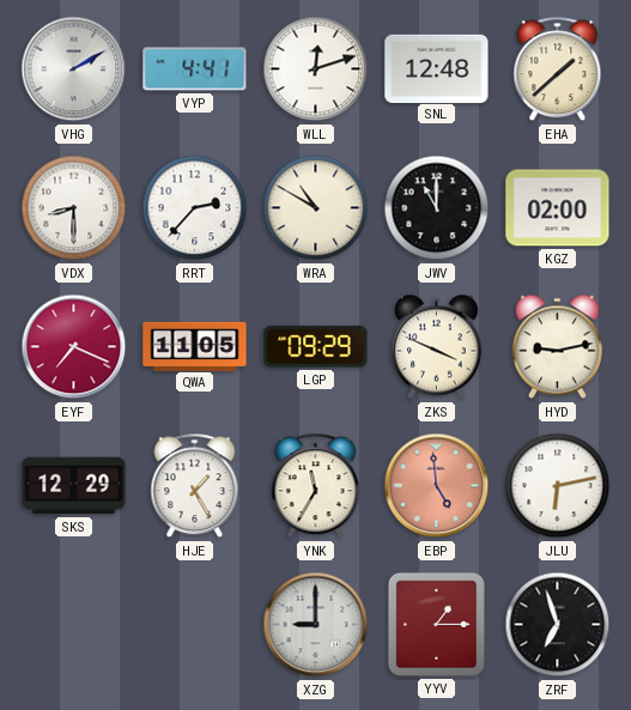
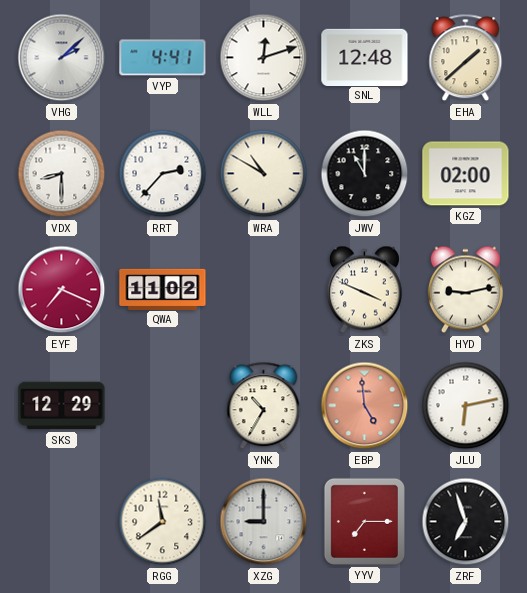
VHG: 2:10 -> 2:08 (62, 58)
QWA: 11:05 -> 11:02 (163, 289)
LGP: 09:29 -> none (316, 347)
HJE: 1:25 -> none (195, 486)
YNK: 11:35 -> 10:35 (264, 406)
RGG: none -> 11:39 (163, 522)
YYV: 1:15 -> 7:15 (364, 521)
